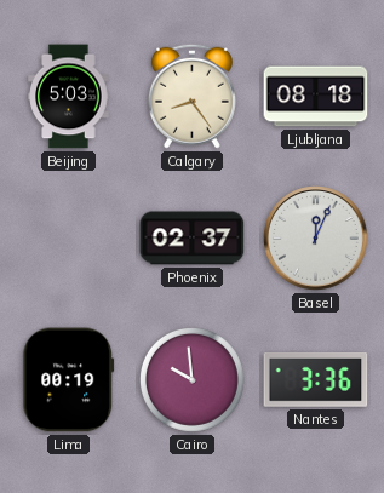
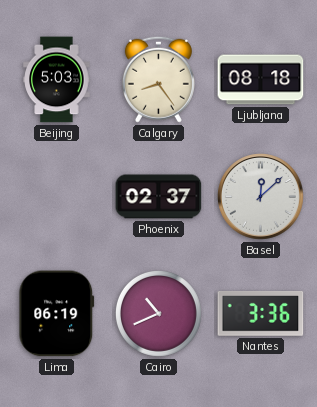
Basel: 12:04 -> 12:08 (261, 197)
Lima: 00:19 -> 06:19 (57, 314)
Cairo: 9:59 -> 10:41 (158, 313)
